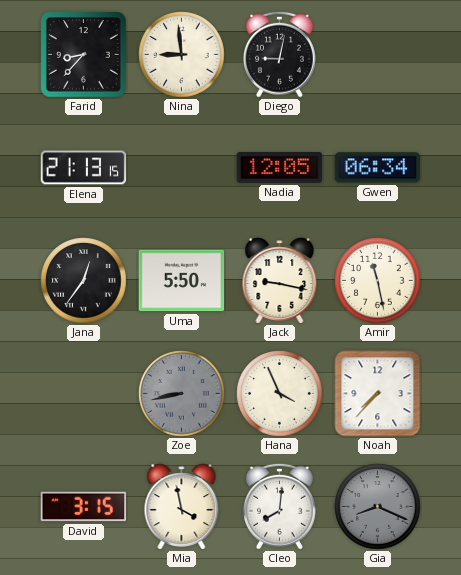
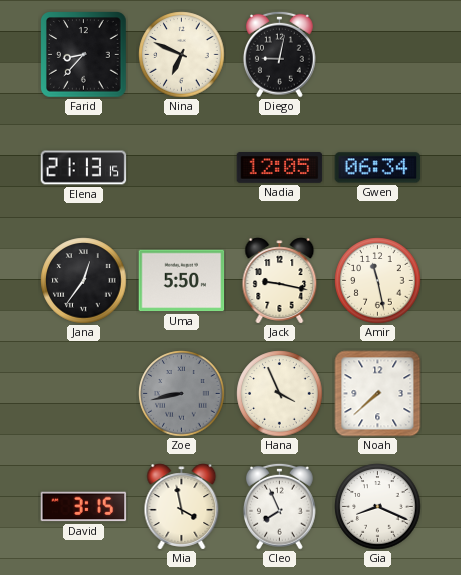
Nina: 8:59 -> 6:49 (182, 55)
Noah: 7:37 -> 7:38 (378, 394)
Cleo: 8:01 -> 7:56 (280, 506)
Gia dial: grey -> white (378, 507)
